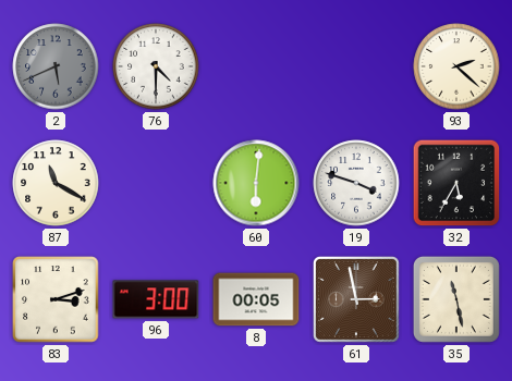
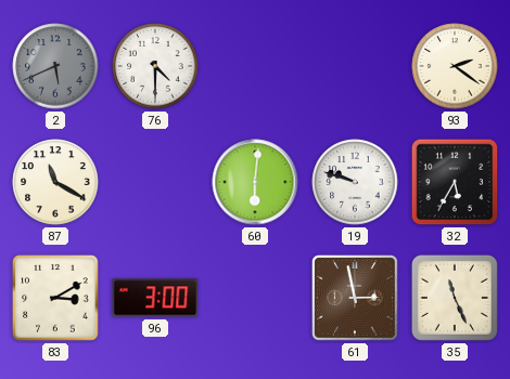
93: 2:22 -> 2:21 (455, 66)
19: 3:48 -> 9:48 (355, 182)
83: 3:12 -> 3:10 (55, 298)
8: 00:05 -> none (256, 299)
35: 11:28 -> 11:26 (455, 298)
